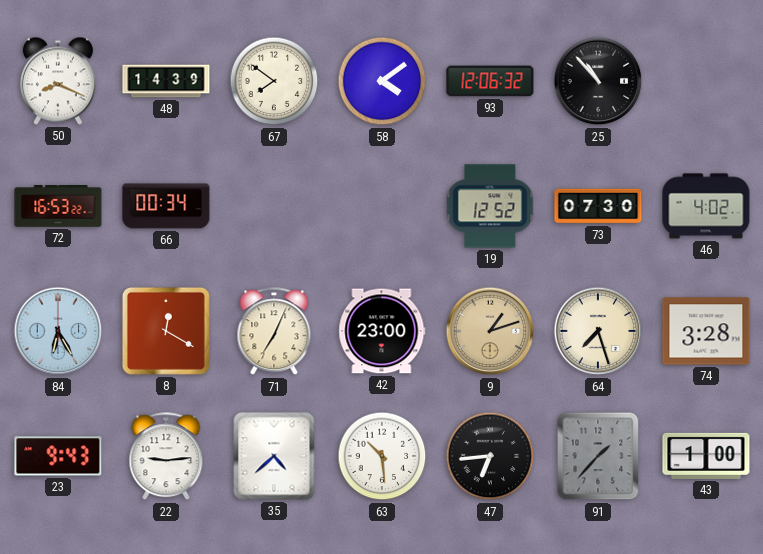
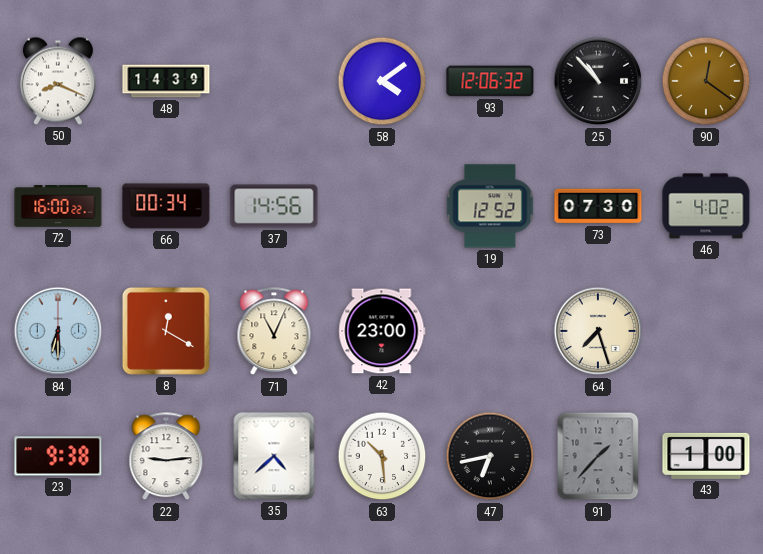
67: 7:51 -> none (274, 81)
90: none -> 12:21 (706, 81)
72: 16:53 -> 16:00 (58, 206)
37: none -> 14:56 (274, 206)
84: 6:25 -> 6:30 (58, 331)
71: 7:04 -> 11:04 (274, 332)
9: 1:12 -> none (490, 331)
74: 3:28 -> none (706, 331)
23: 9:43 -> 9:38 (58, 456)
47: 6:44 -> 6:43 (490, 456)
